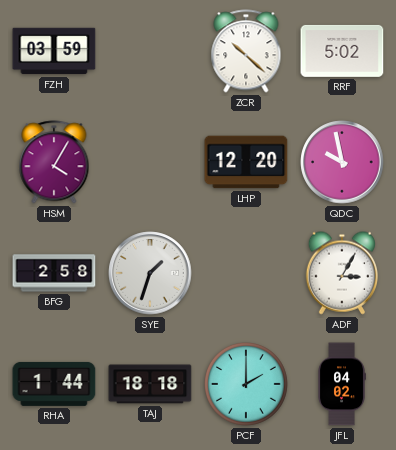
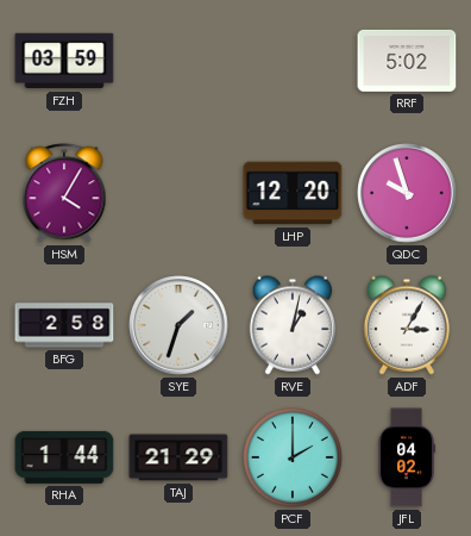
ZCR: 10:22 -> none (246, 51)
QDC: 9:58 -> 9:57 (407, 193)
RVE: none -> 1:02 (291, 325)
TAJ: 18:18 -> 21:29 (178, 457)
